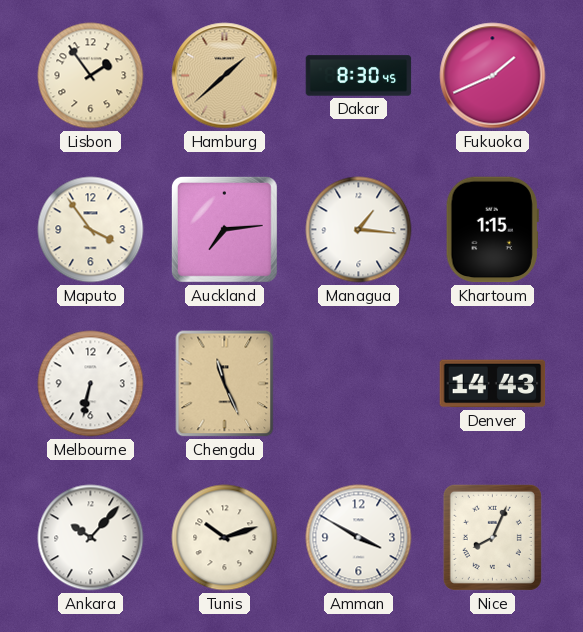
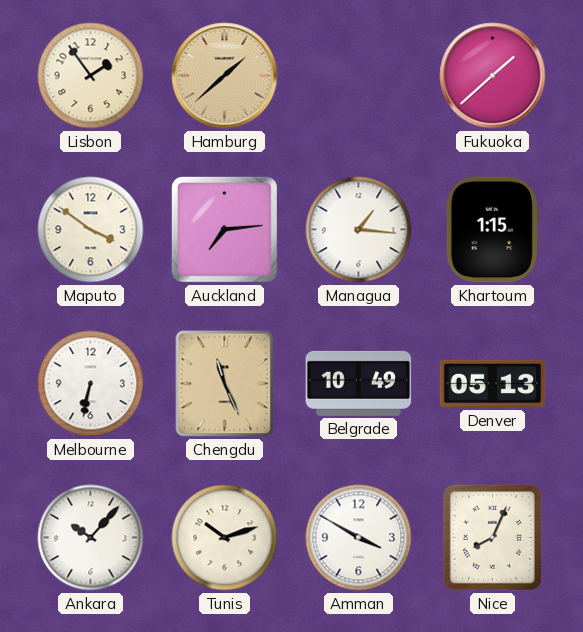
Dakar: 8:30 -> none (359, 76)
Fukuoka: 1:41 -> 1:38 (493, 76)
Maputo: 3:54 -> 3:51 (91, 230)
Belgrade: none -> 10:49 (359, 383)
Denver: 14:43 -> 05:13 (493, 384)
